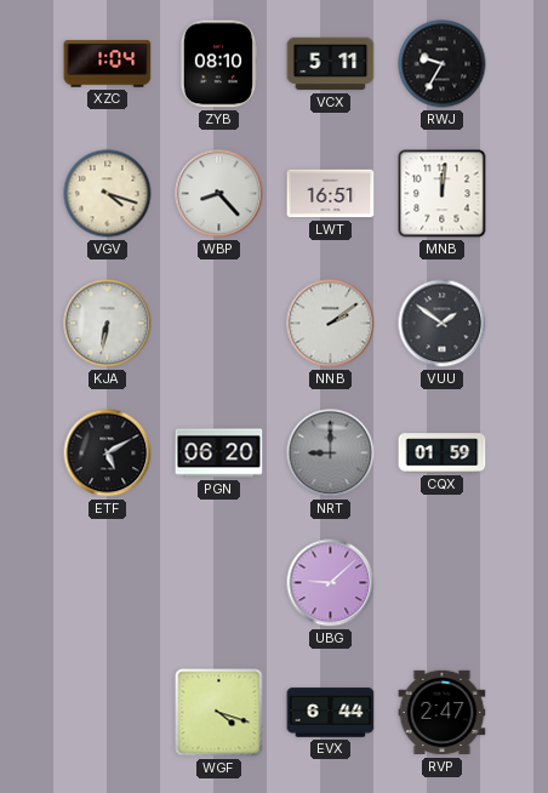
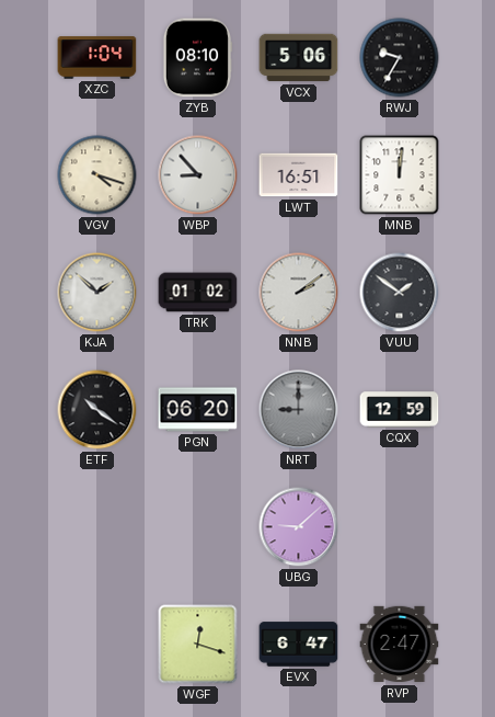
VCX: 5:11 -> 5:06 (299, 58)
WBP: 8:23 -> 8:53 (198, 175)
KJA: 6:32 -> 1:52 (97, 293)
TRK: none -> 01:02 (198, 293)
ETF: 5:10 -> 10:21 (97, 410)
CQX: 01:59 -> 12:59 (400, 410)
WGF: 4:18 -> 12:18 (198, 645)
EVX: 6:44 -> 6:47 (299, 645)
